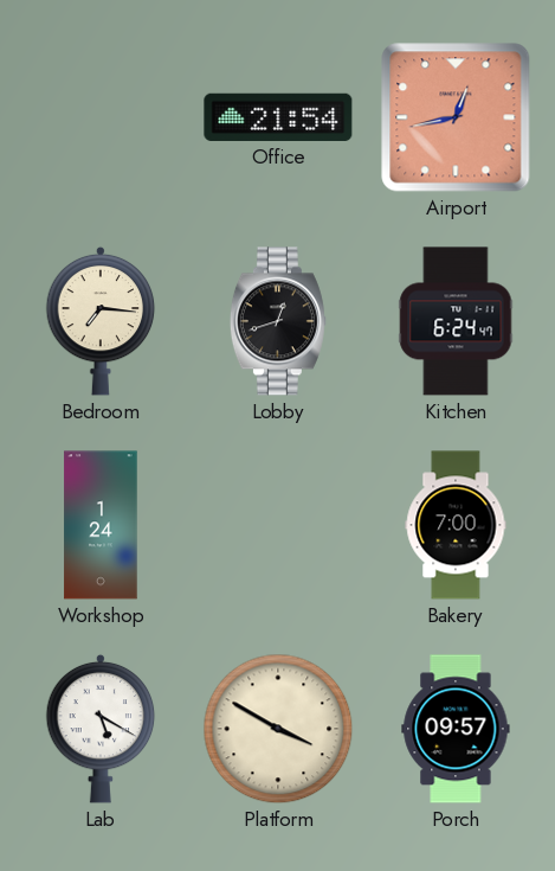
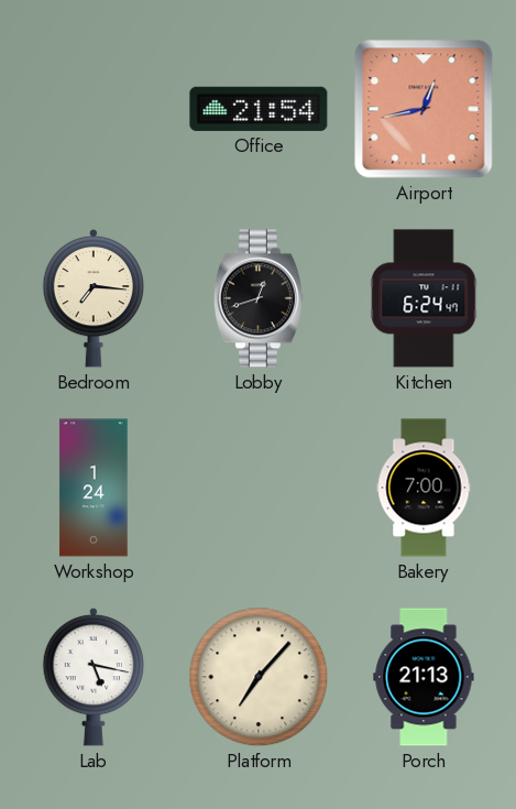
Lab: 5:20 -> 5:17 (94, 677)
Platform: 3:50 -> 7:07 (259, 677)
Porch: 09:57 -> 21:13 (424, 677)
